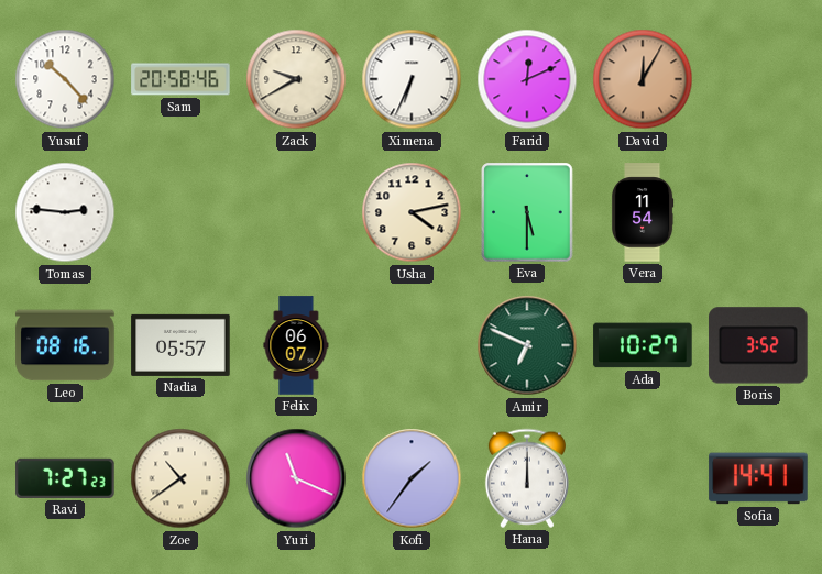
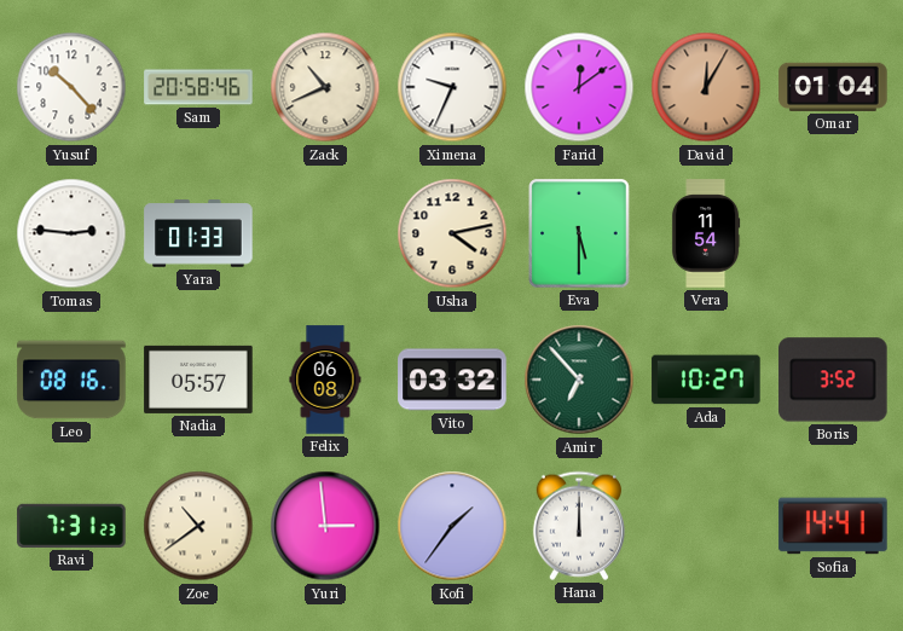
Zack: 9:40 -> 10:41 (325, 87)
Ximena: 6:34 -> 9:34 (452, 87)
Farid: 12:11 -> 12:09 (579, 87)
Omar: none -> 01:04 (833, 87)
Yara: none -> 01:33 (198, 233)
Felix: 06:07 -> 06:08 (325, 380)
Vito: none -> 03:32 (452, 380)
Amir: 6:49 -> 6:53 (579, 380)
Ravi: 7:27 -> 7:31 (71, 526)
Yuri: 11:19 -> 2:59 (325, 526)
